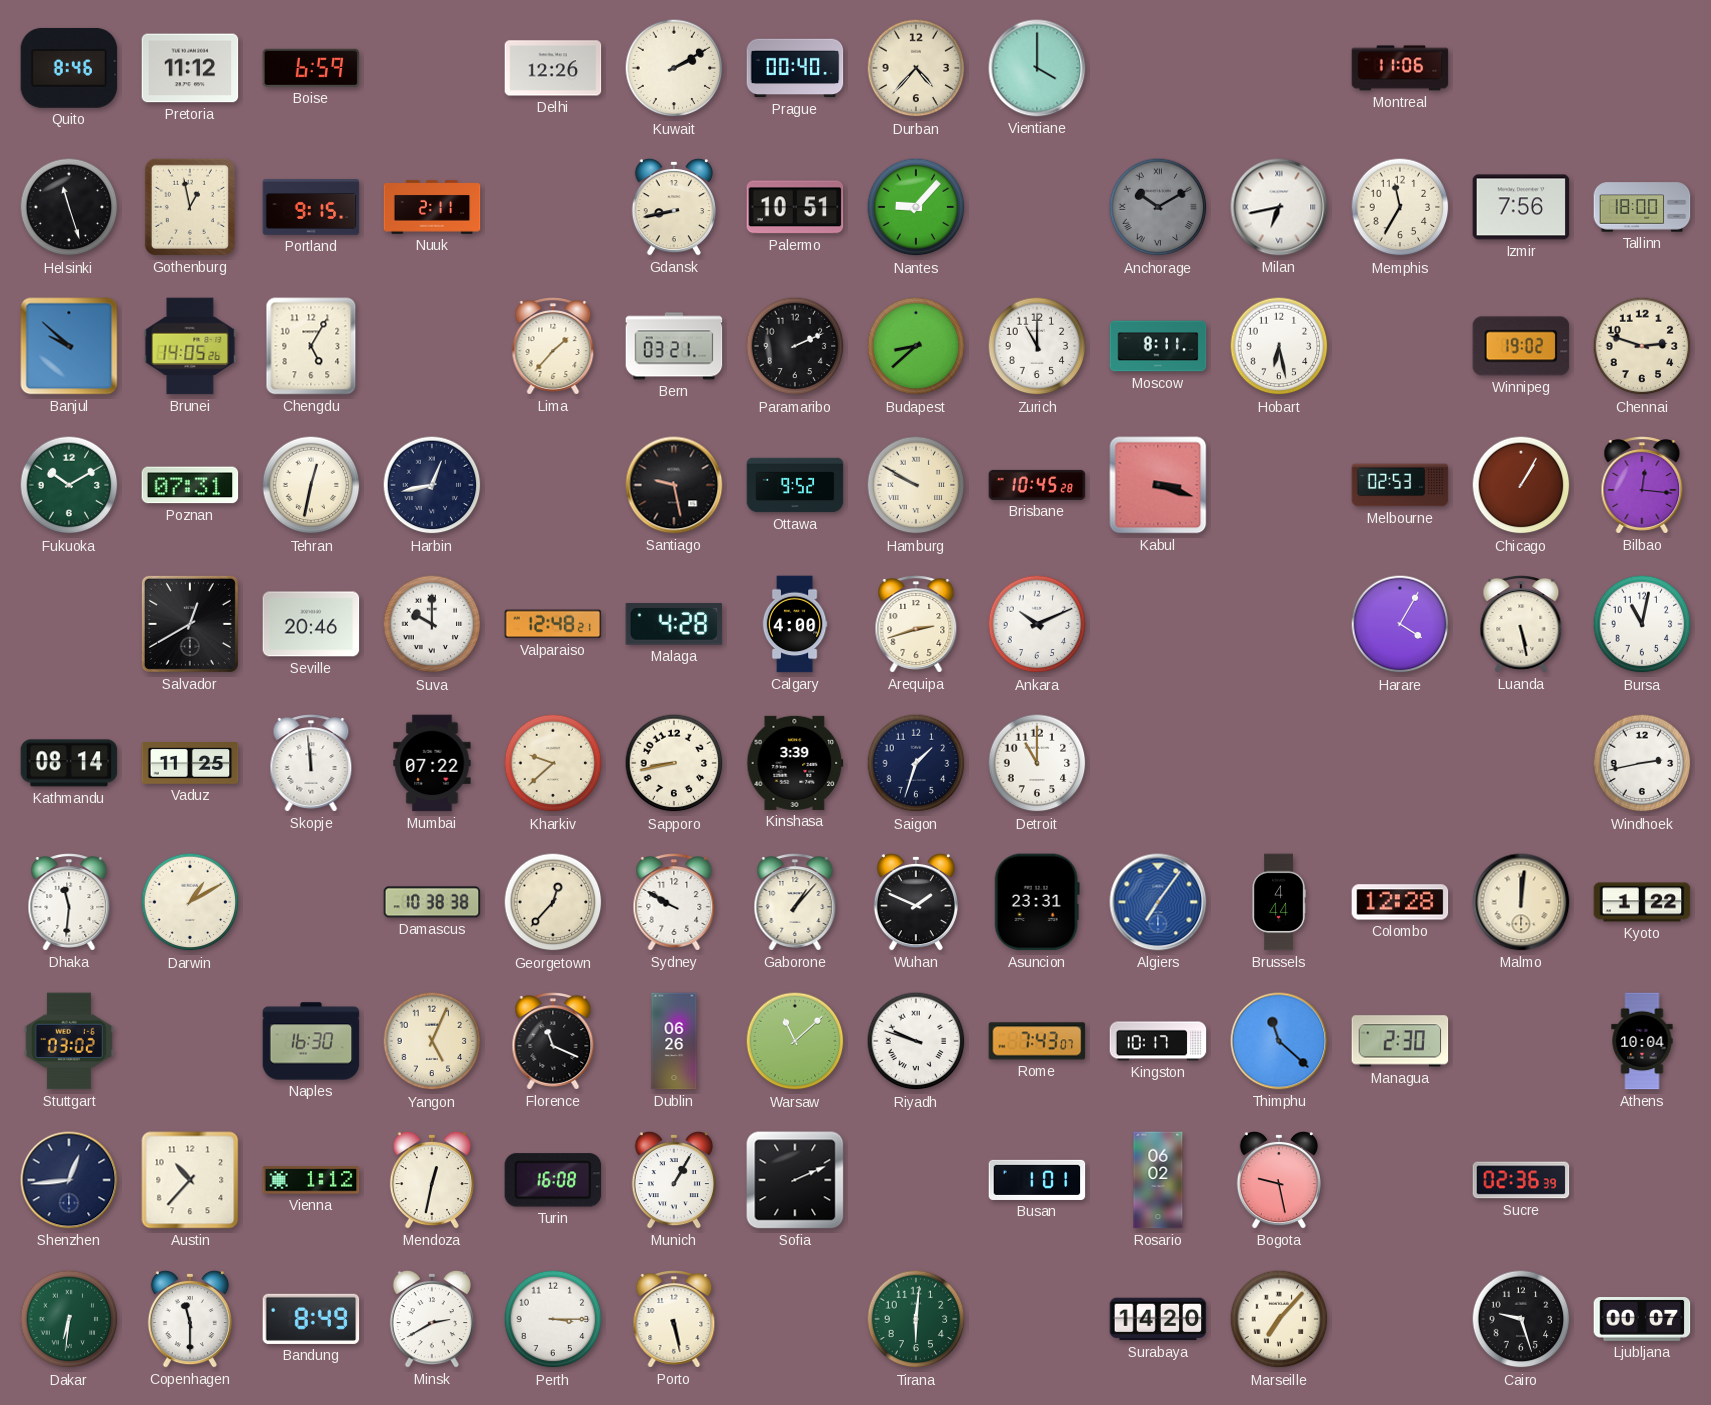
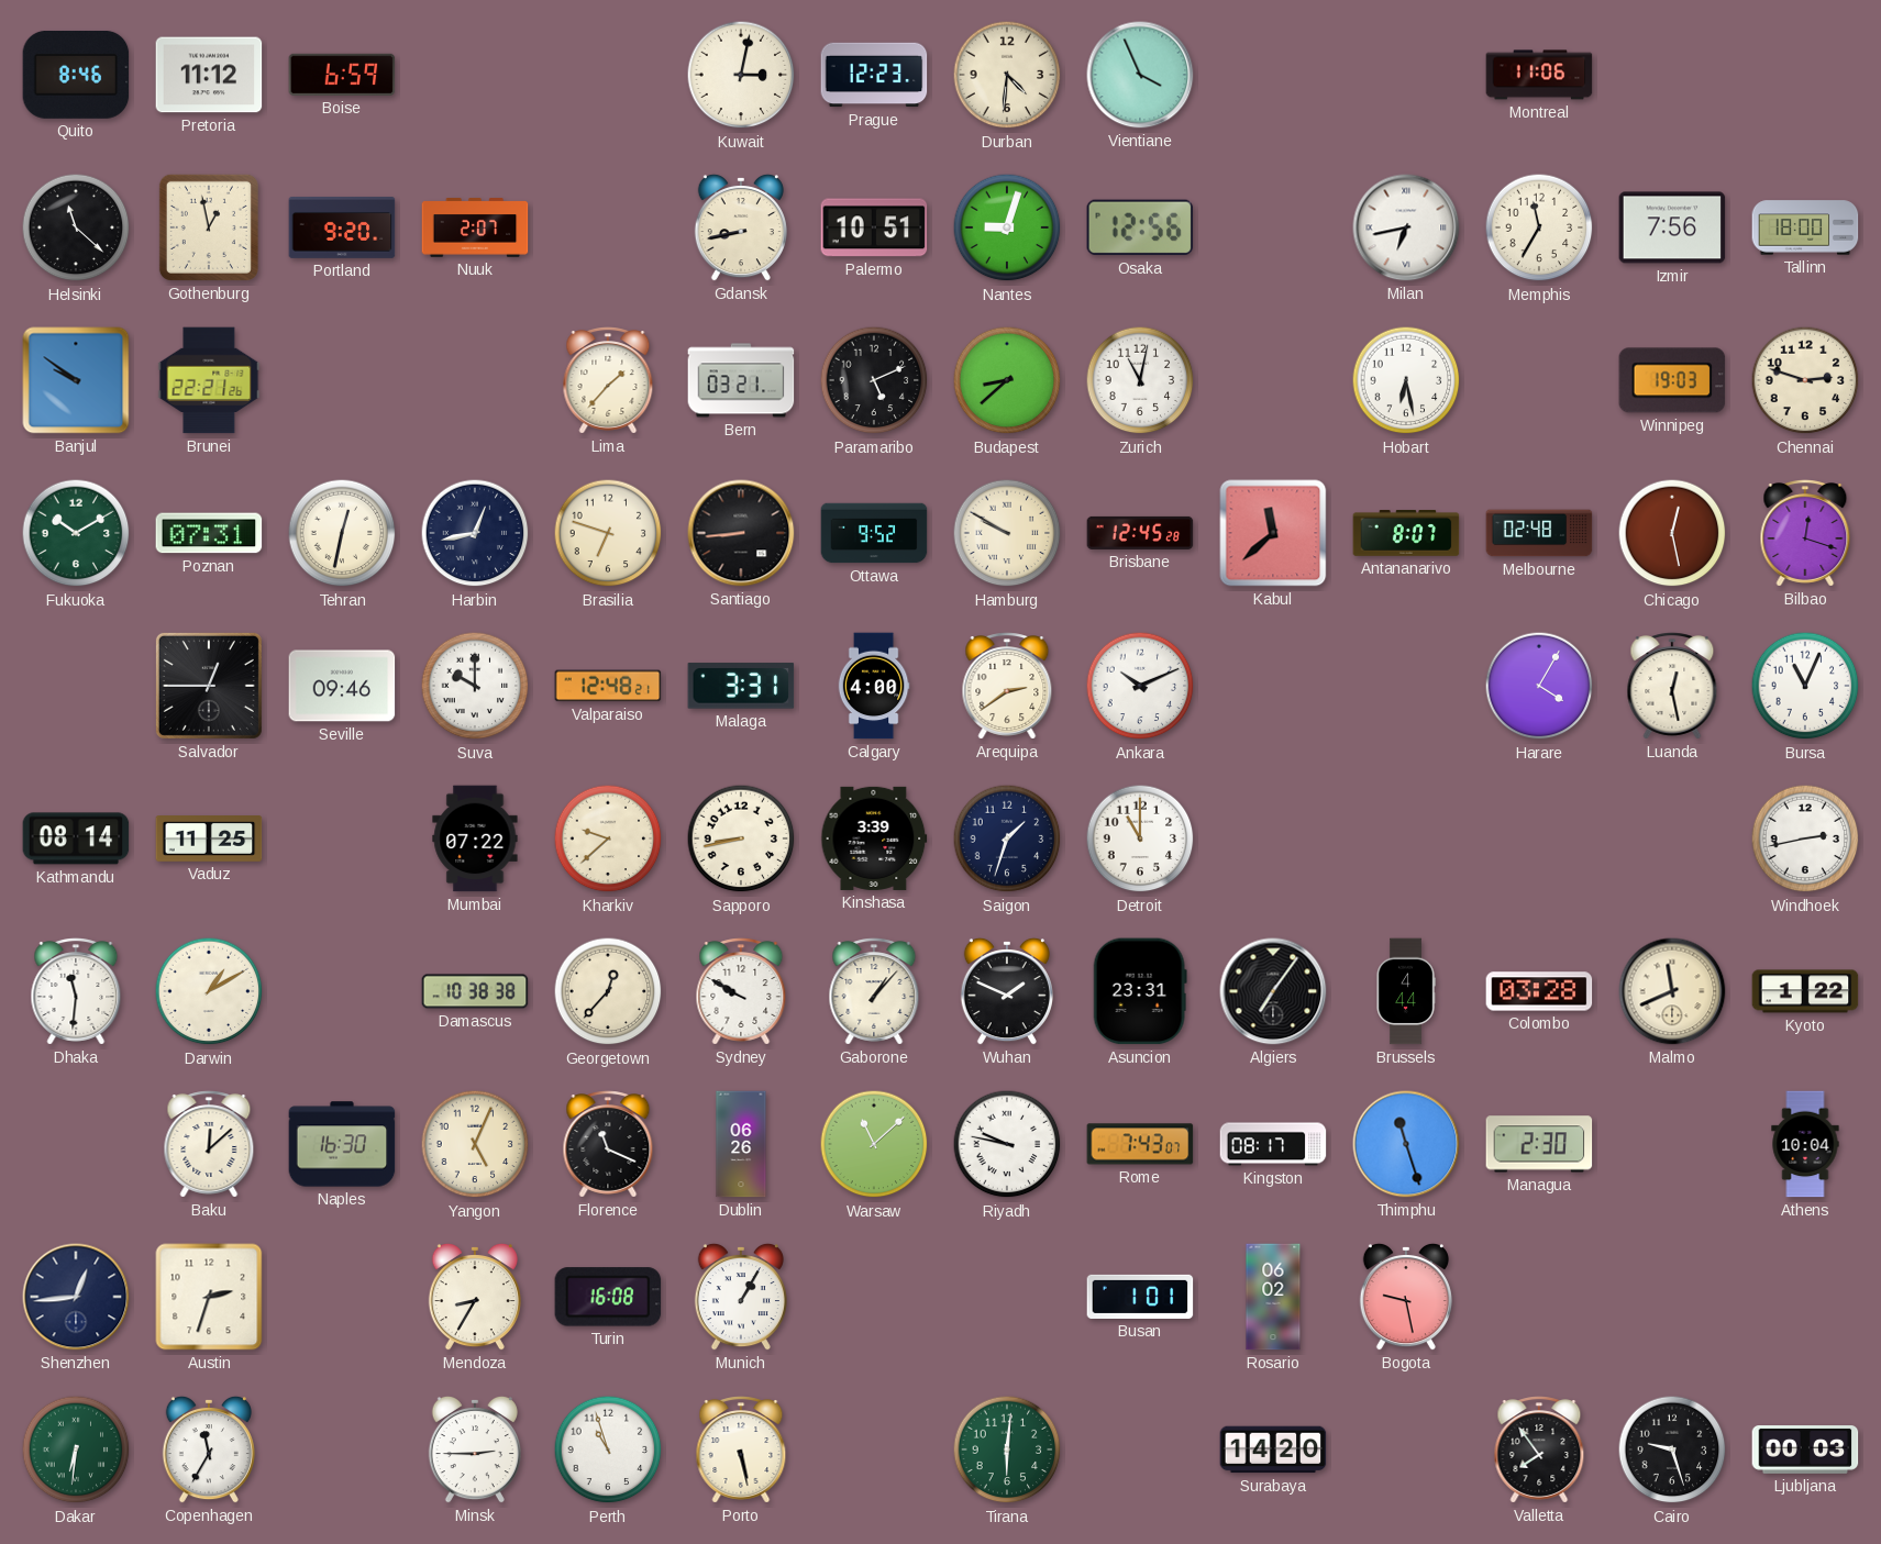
Delhi: 12:26 -> none (553, 68)
Kuwait: 2:10 -> 3:02 (741, 75)
Prague: 00:40 -> 12:23 (874, 75)
Durban: 4:37 -> 4:31 (1007, 75)
Vientiane: 4:00 -> 3:56 (1140, 75)
Helsinki: 11:27 -> 11:22 (76, 227)
Portland: 9:15 -> 9:20 (342, 229)
Nuuk: 2:11 -> 2:07 (475, 227)
Nantes: 9:07 -> 9:03 (1007, 227)
Osaka: none -> 12:56 (1140, 227)
Anchorage: 10:10 -> none (1158, 207)
Banjul: 9:52 -> 9:51 (76, 380)
Brunei: 14:05 -> 22:21 (209, 380)
Chengdu: 5:05 -> none (311, 346)
Paramaribo: 2:11 -> 5:11 (874, 380)
Zurich: 11:00 -> 11:02 (1140, 380)
Moscow: 8:11 -> none (1158, 346)
Winnipeg: 19:02 -> 19:03 (1672, 380)
Brasilia: none -> 6:48 (608, 533)
Santiago: 9:28 -> 8:44 (741, 533)
Brisbane: 10:45 -> 12:45 (1140, 533)
Kabul: 3:18 -> 11:38 (1273, 533)
Antananarivo: none -> 8:07 (1406, 533)
Melbourne: 02:53 -> 02:48 (1539, 533)
Chicago: 1:05 -> 12:28 (1672, 533)
Bilbao: 12:16 -> 12:18 (1805, 533)
Salvador: 12:40 -> 12:45 (209, 686)
Seville: 20:46 -> 09:46 (342, 686)
Malaga: 4:28 -> 3:31 (741, 686)
Arequipa: 2:42 -> 2:39 (1007, 686)
Luanda: 5:28 -> 12:28 (1672, 686)
Bursa: 11:02 -> 11:04 (1805, 686)
Skopje: 11:59 -> none (311, 763)
Algiers dial: blue -> black (1273, 991)
Colombo: 12:28 -> 03:28 (1539, 991)
Malmo: 12:01 -> 11:41 (1672, 991)
Stuttgart: 03:02 -> none (69, 1041)
Baku: none -> 12:08 (209, 1144)
Riyadh: 9:48 -> 9:47 (1007, 1144)
Kingston: 10:17 -> 08:17 (1273, 1144)
Thimphu: 11:22 -> 11:27 (1406, 1144)
Austin: 10:37 -> 2:33 (209, 1297)
Vienna: 1:12 -> none (311, 1180)
Mendoza: 12:32 -> 8:35 (475, 1297)
Sofia: 2:11 -> none (795, 1180)
Sucre: 02:36 -> none (1521, 1180)
Copenhagen: 11:30 -> 11:35 (209, 1449)
Bandung: 8:49 -> none (311, 1319)
Minsk: 2:40 -> 2:45 (475, 1449)
Perth: 3:15 -> 10:57 (608, 1449)
Marseille: 7:07 -> none (1279, 1319)
Valletta: none -> 7:54 (1539, 1449)
Ljubljana: 00:07 -> 00:03 (1805, 1451)
